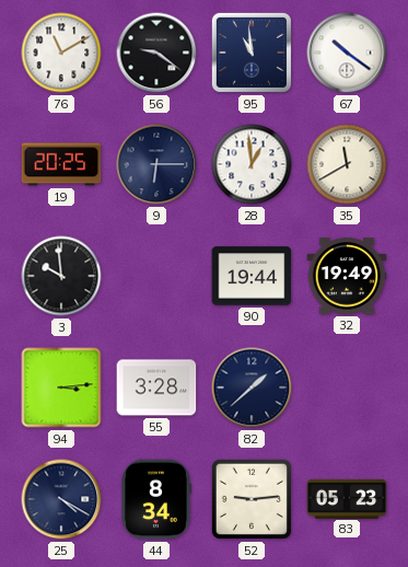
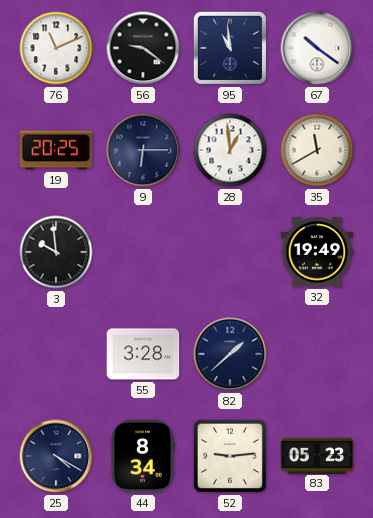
76: 11:10 -> 11:11 (56, 48)
90: 19:44 -> none (252, 276)
94: 3:14 -> none (61, 387)
